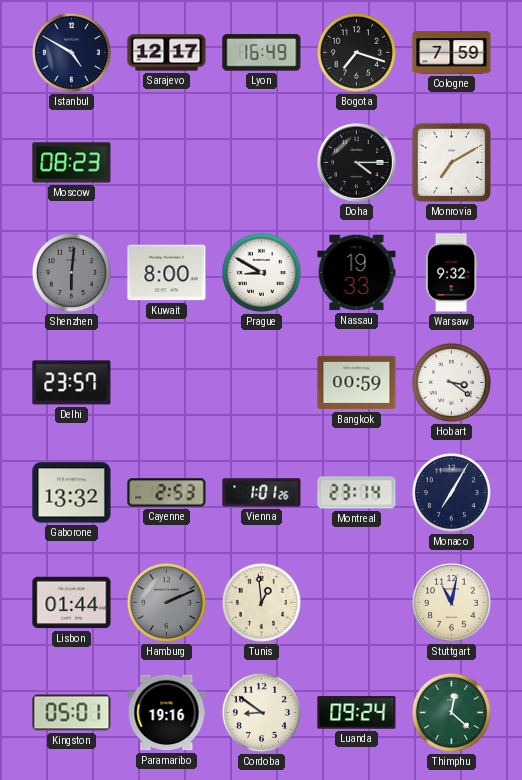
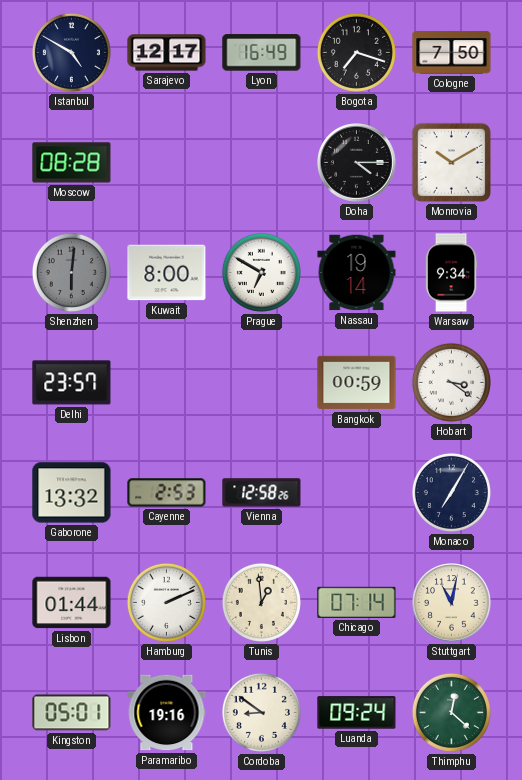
Cologne: 7:59 -> 7:50 (452, 53)
Moscow: 08:23 -> 08:28 (72, 163)
Monrovia: 7:10 -> 10:10 (451, 162)
Prague: 8:50 -> 6:50 (261, 272)
Nassau: 19:33 -> 19:14 (357, 273)
Warsaw: 9:32 -> 9:34 (451, 273)
Vienna: 1:01 -> 12:58 (262, 493)
Montreal: 23:14 -> none (357, 493)
Hamburg dial: grey -> white (166, 602)
Chicago: none -> 07:14 (357, 602)
